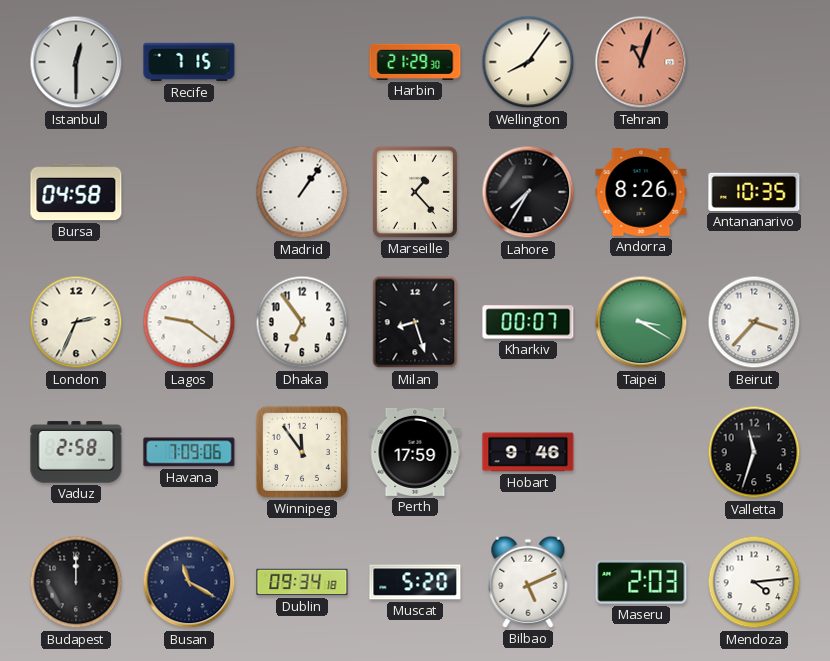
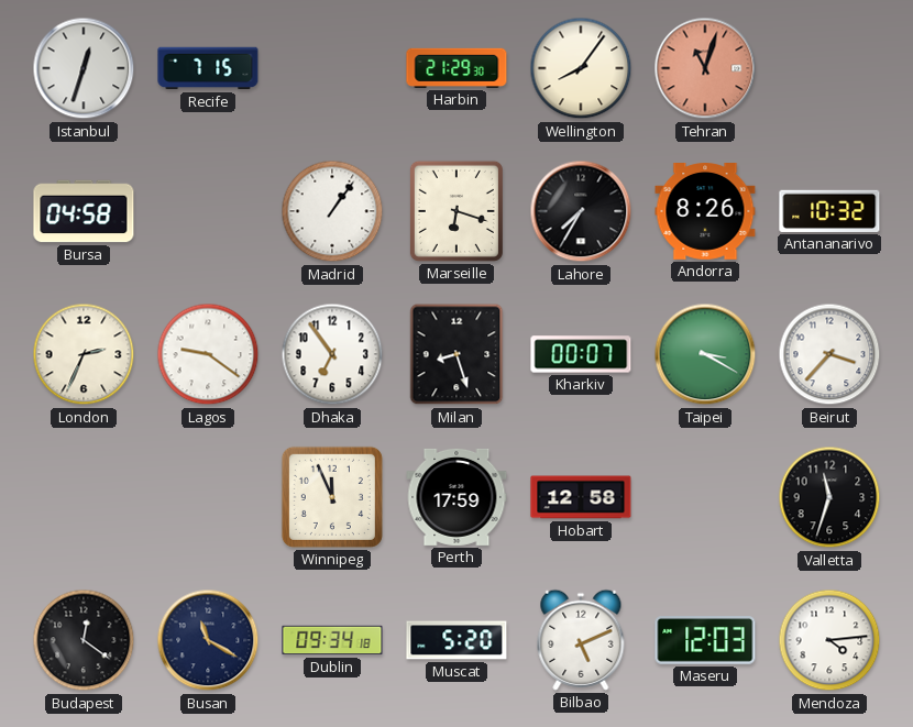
Istanbul: 12:30 -> 12:33 (84, 68)
Marseille: 1:23 -> 6:18 (457, 211)
Antananarivo: 10:35 -> 10:32 (829, 211)
Vaduz: 2:58 -> none (76, 452)
Havana: 7:09 -> none (189, 452)
Winnipeg: 11:54 -> 11:56 (332, 497)
Hobart: 9:46 -> 12:58 (581, 497)
Budapest: 12:00 -> 12:21 (84, 640)
Maseru: 2:03 -> 12:03 (705, 640)
